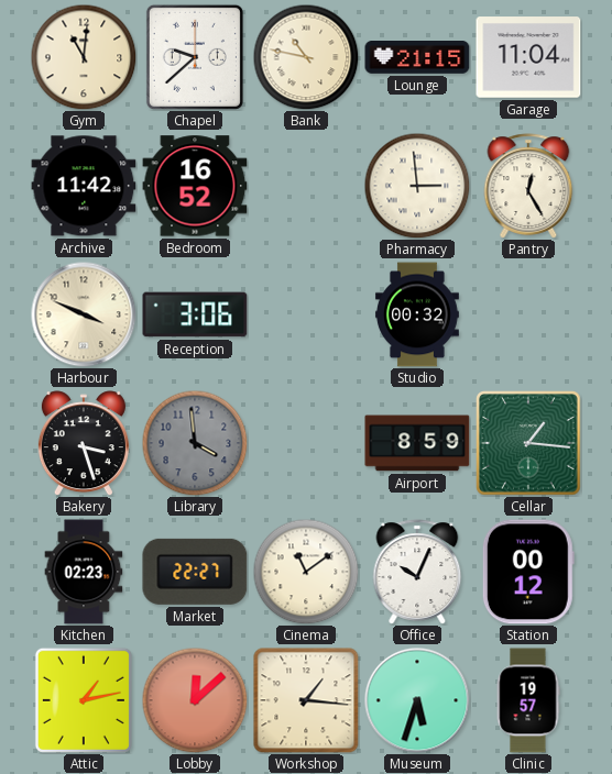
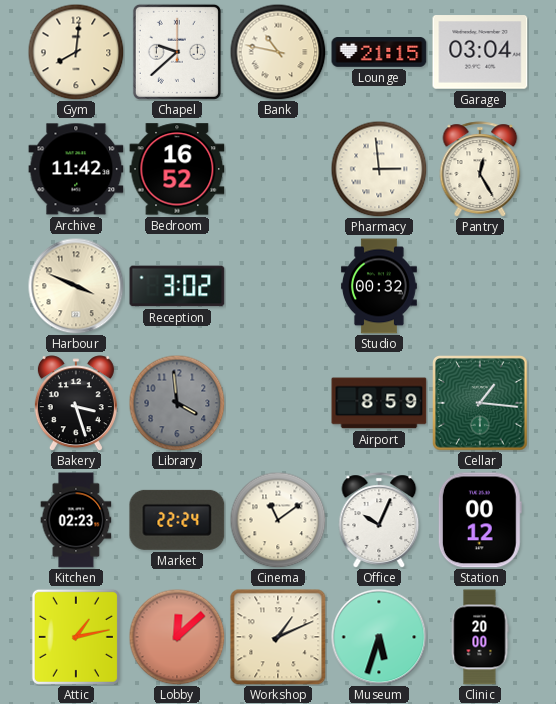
Gym: 11:01 -> 8:01 (76, 52)
Garage: 11:04 -> 03:04 (480, 52)
Reception: 3:06 -> 3:02 (177, 286)
Market: 22:27 -> 22:24 (177, 520)
Workshop: 1:16 -> 1:11 (278, 637)
Clinic: 19:57 -> 20:00 (480, 637)
